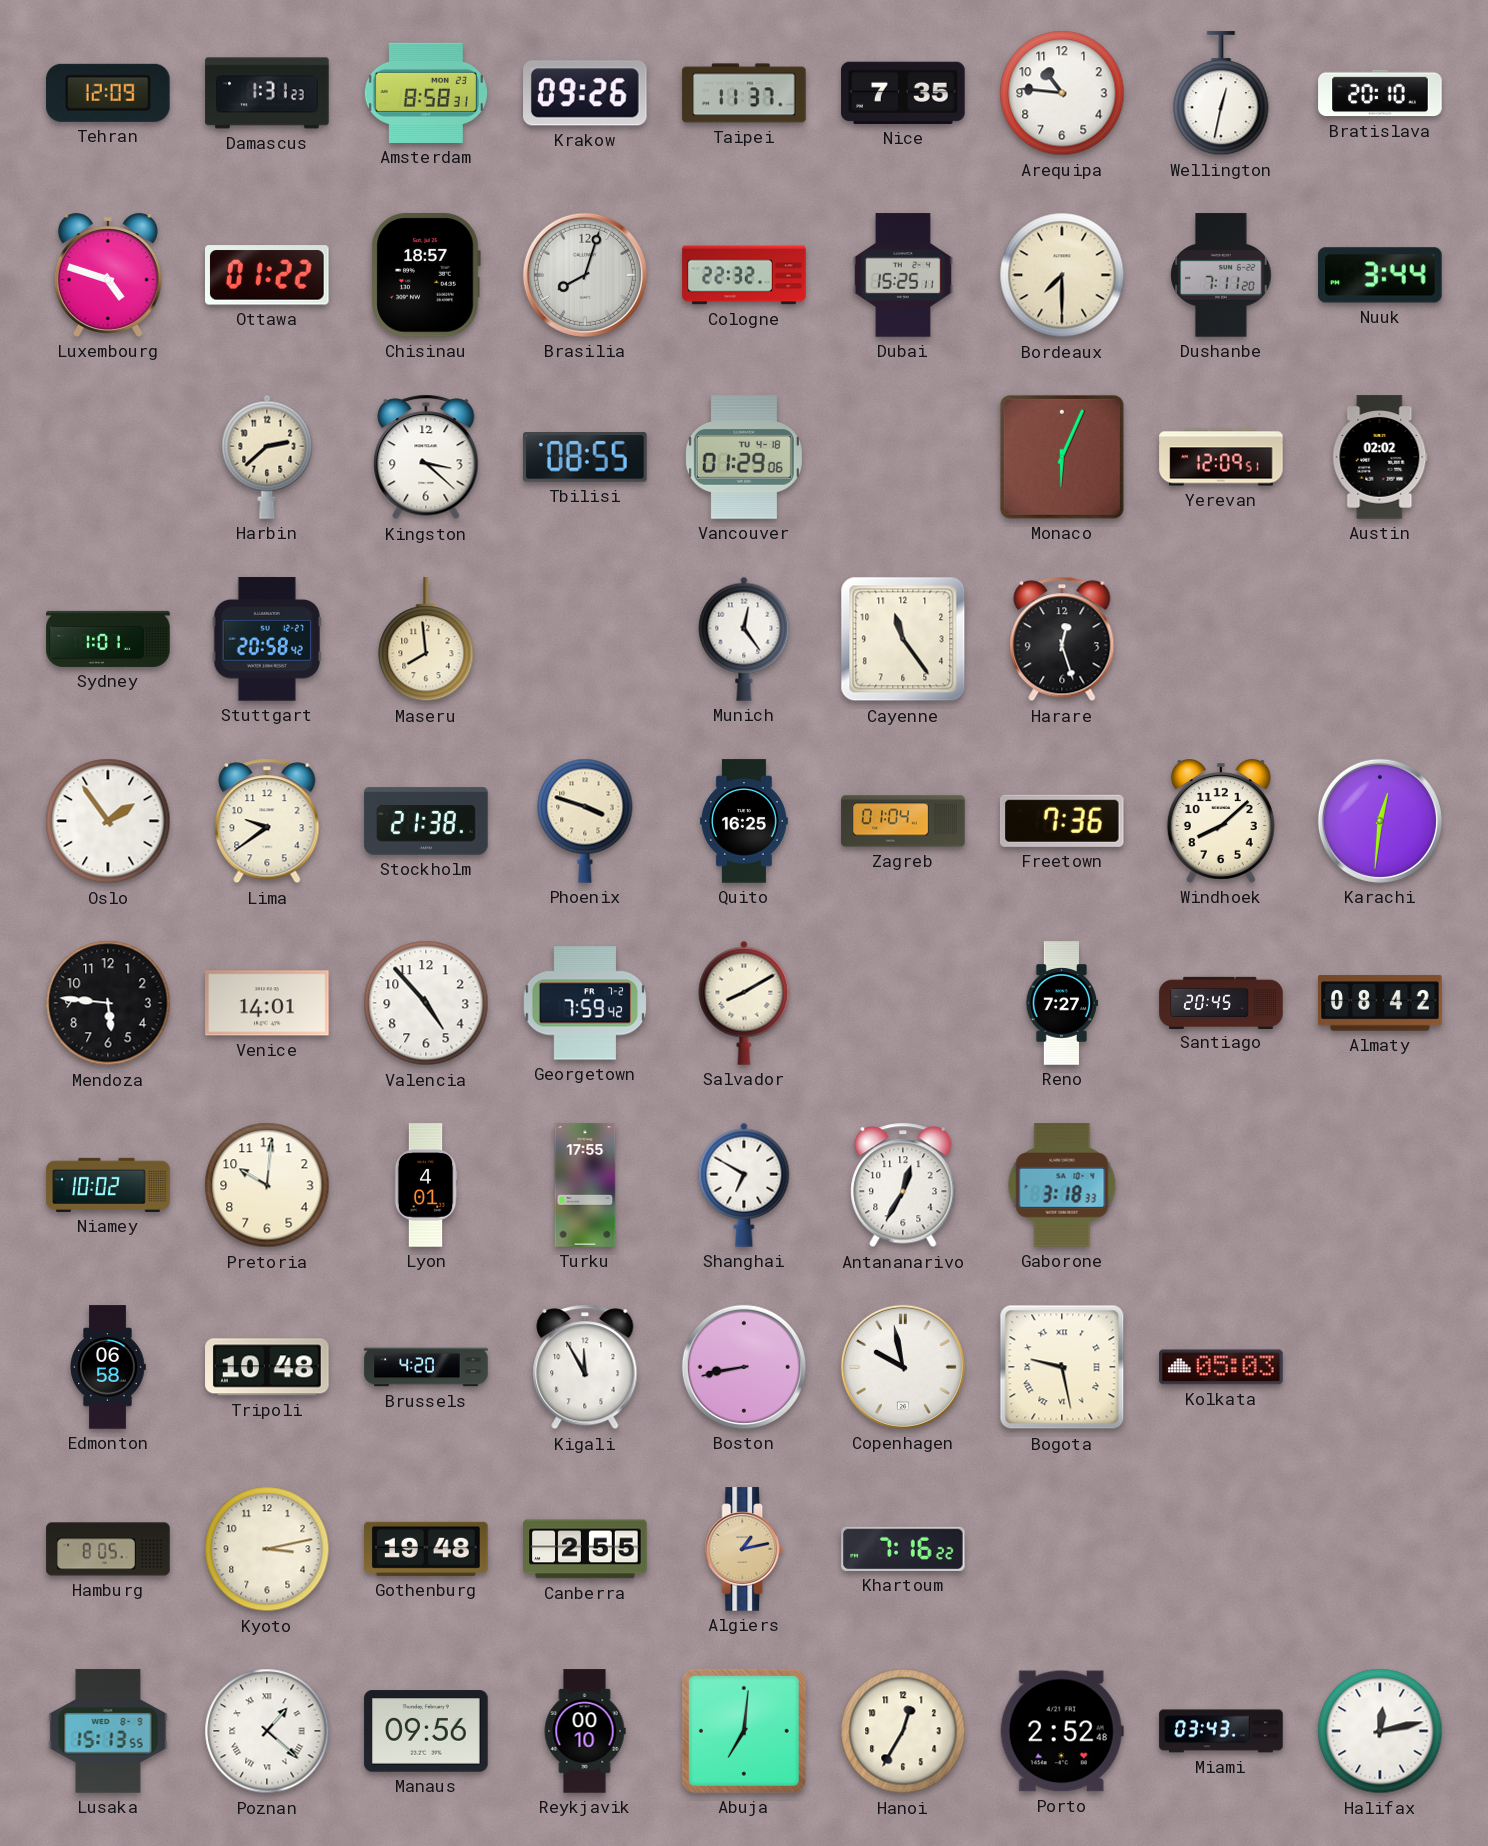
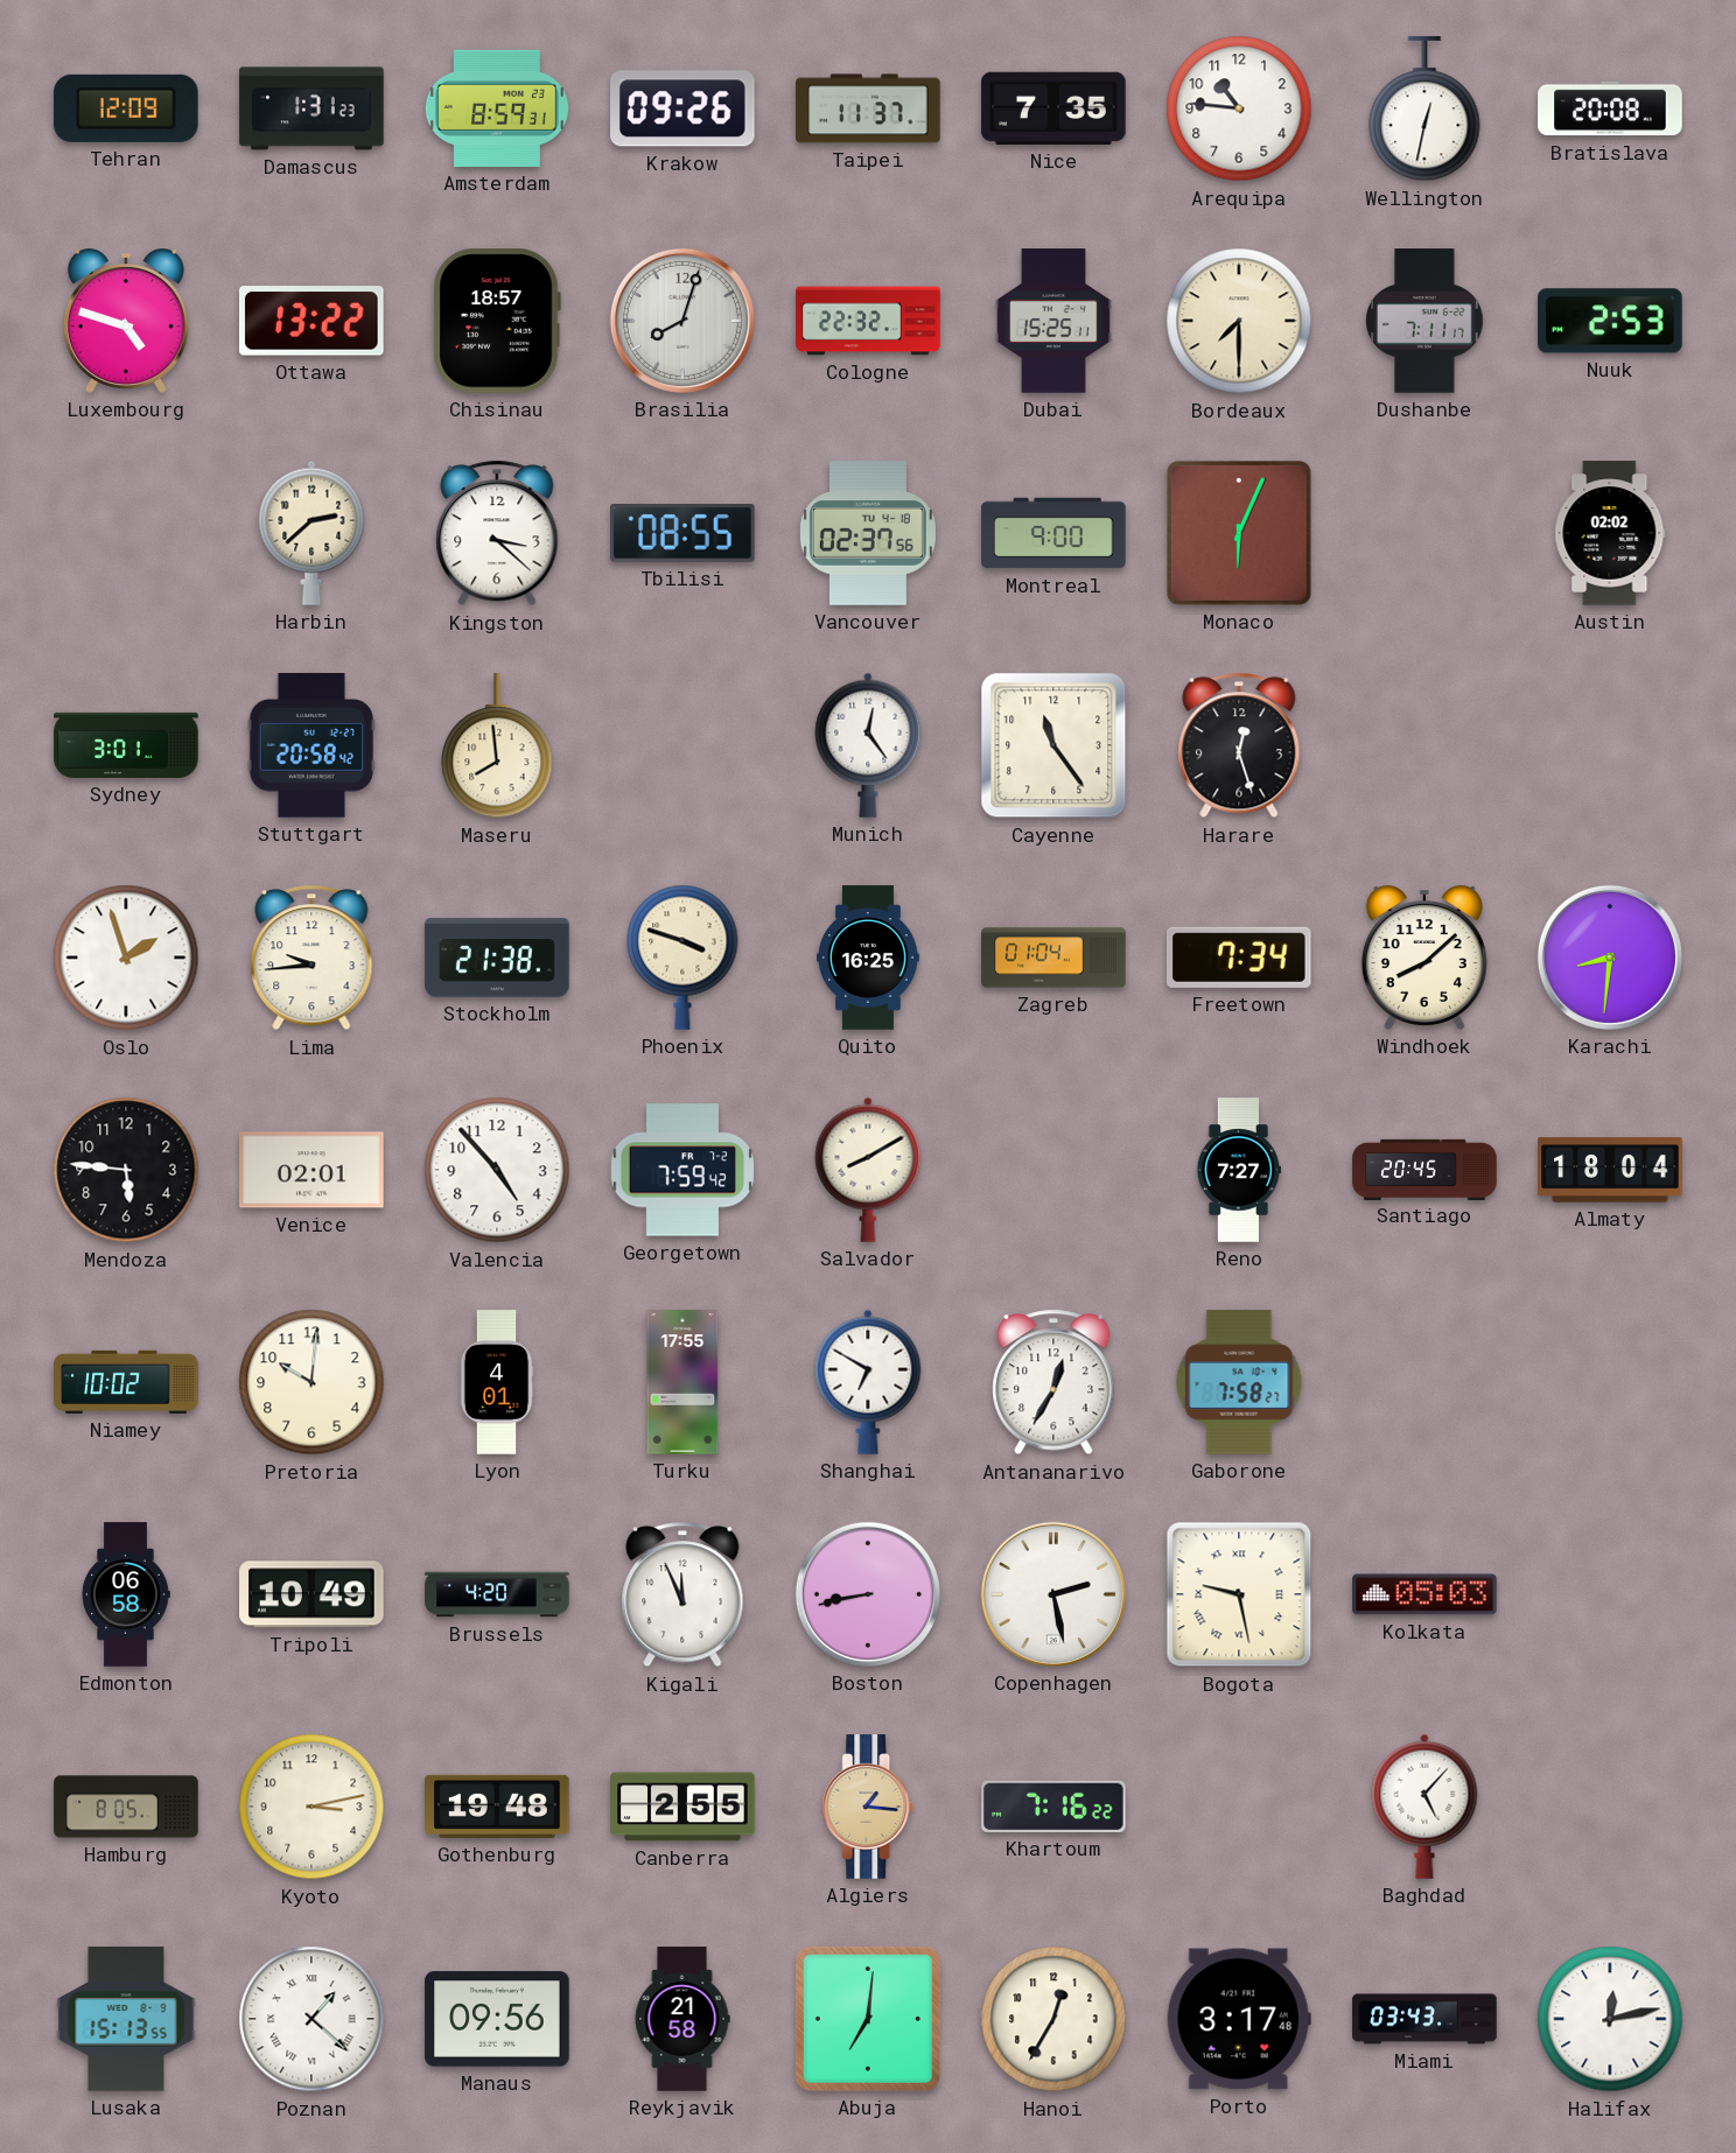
Amsterdam: 8:58 -> 8:59 (497, 108)
Bratislava: 20:10 -> 20:08 (1610, 108)
Ottawa: 01:22 -> 13:22 (311, 321)
Dushanbe: 7:11:20 -> 7:11:17 (1424, 321)
Nuuk: 3:44 -> 2:53 (1610, 321)
Vancouver: 01:29 -> 02:37 (868, 533)
Montreal: none -> 9:00 (1053, 533)
Yerevan: 12:09 -> none (1221, 457)
Sydney: 1:01 -> 3:01 (126, 745)
Oslo: 1:54 -> 1:57 (126, 958)
Lima: 9:39 -> 9:44 (311, 958)
Freetown: 7:36 -> 7:34 (1240, 958)
Karachi: 12:31 -> 8:31 (1610, 958)
Venice: 14:01 -> 02:01 (311, 1170)
Almaty: 08:42 -> 18:04 (1610, 1170)
Gaborone: 3:18 -> 7:58 (1239, 1382)
Tripoli: 10:48 -> 10:49 (311, 1594)
Kigali: 11:55 -> 11:56 (682, 1594)
Copenhagen: 9:58 -> 2:28 (1053, 1594)
Algiers: 1:13 -> 1:16 (868, 1807)
Baghdad: none -> 5:07 (1424, 1807)
Reykjavik: 00:10 -> 21:58 (682, 2019)
Porto: 2:52 -> 3:17 (1239, 2019)
